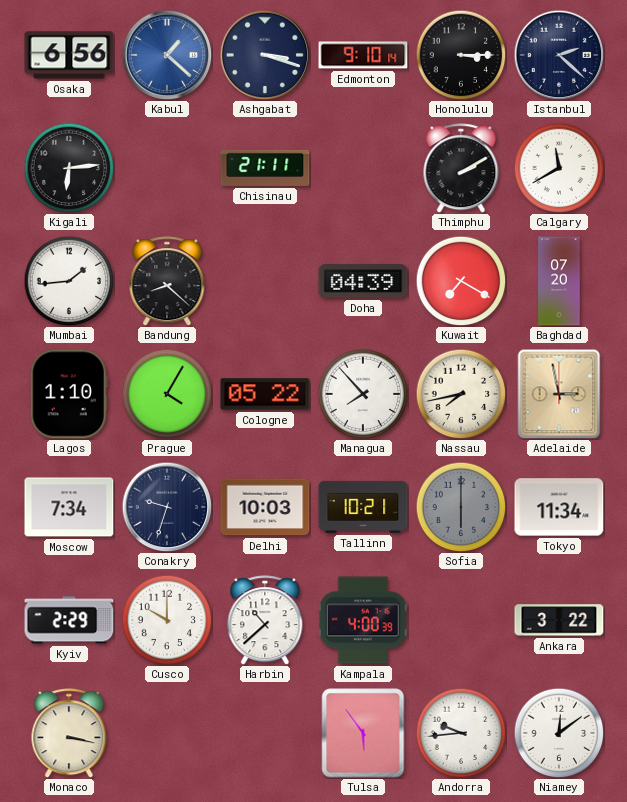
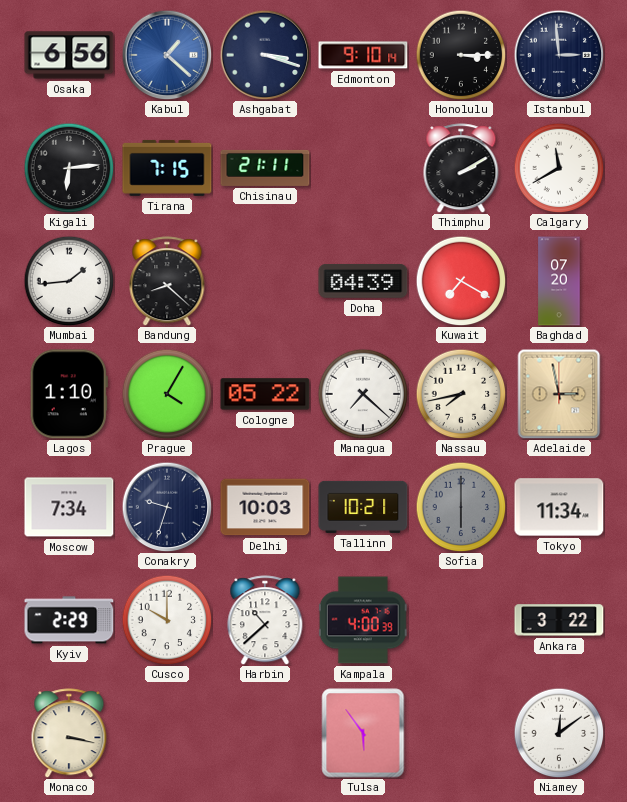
Istanbul: 2:22 -> 2:59 (559, 55)
Tirana: none -> 7:15 (167, 168)
Managua: 7:53 -> 7:22 (363, 394)
Andorra: 9:44 -> none (461, 733)
